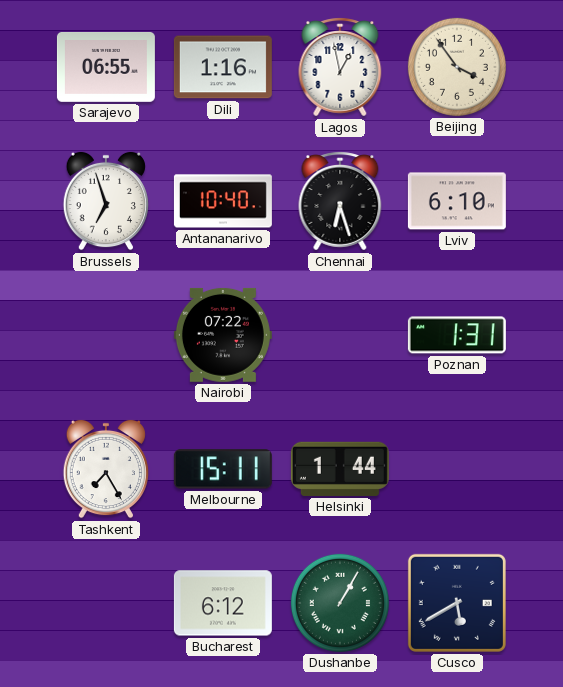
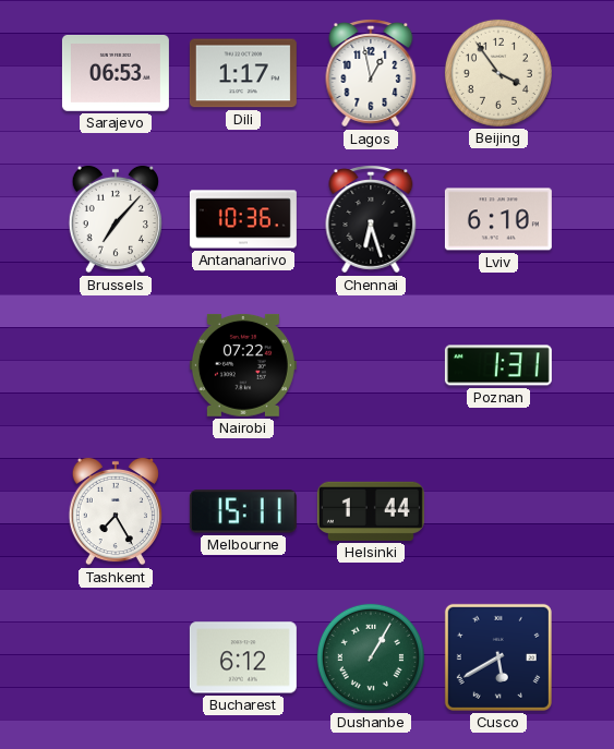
Sarajevo: 06:55 -> 06:53 (116, 73)
Dili: 1:16 -> 1:17 (243, 73)
Brussels: 6:57 -> 7:07 (116, 219)
Antananarivo: 10:40 -> 10:36 (243, 219)
